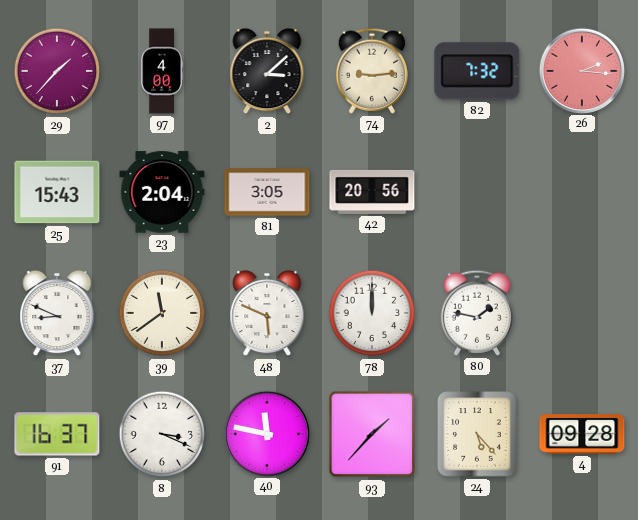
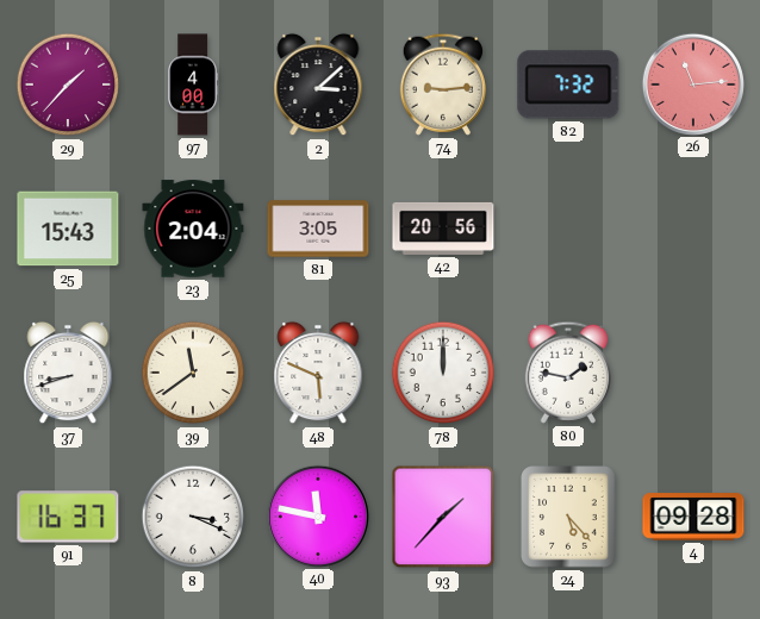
26: 2:16 -> 11:14 (692, 83)
37: 8:49 -> 8:42 (68, 373)
